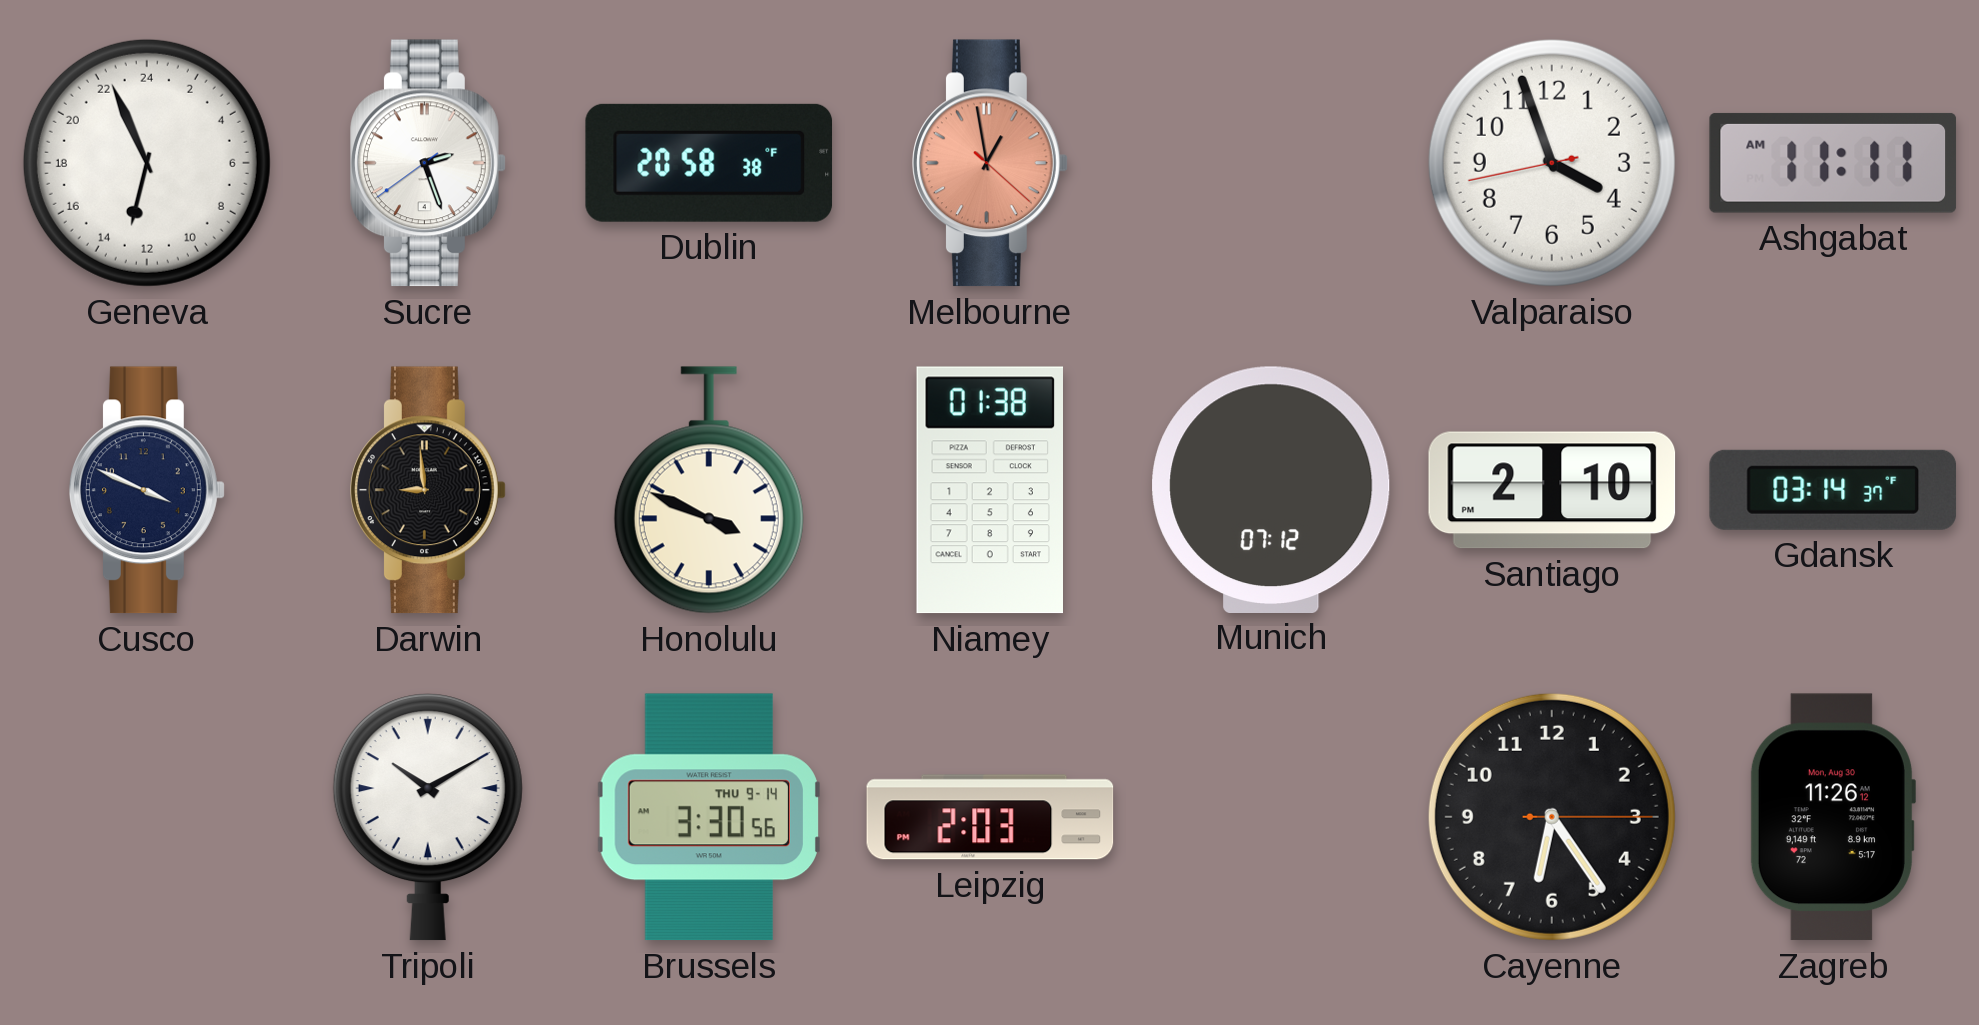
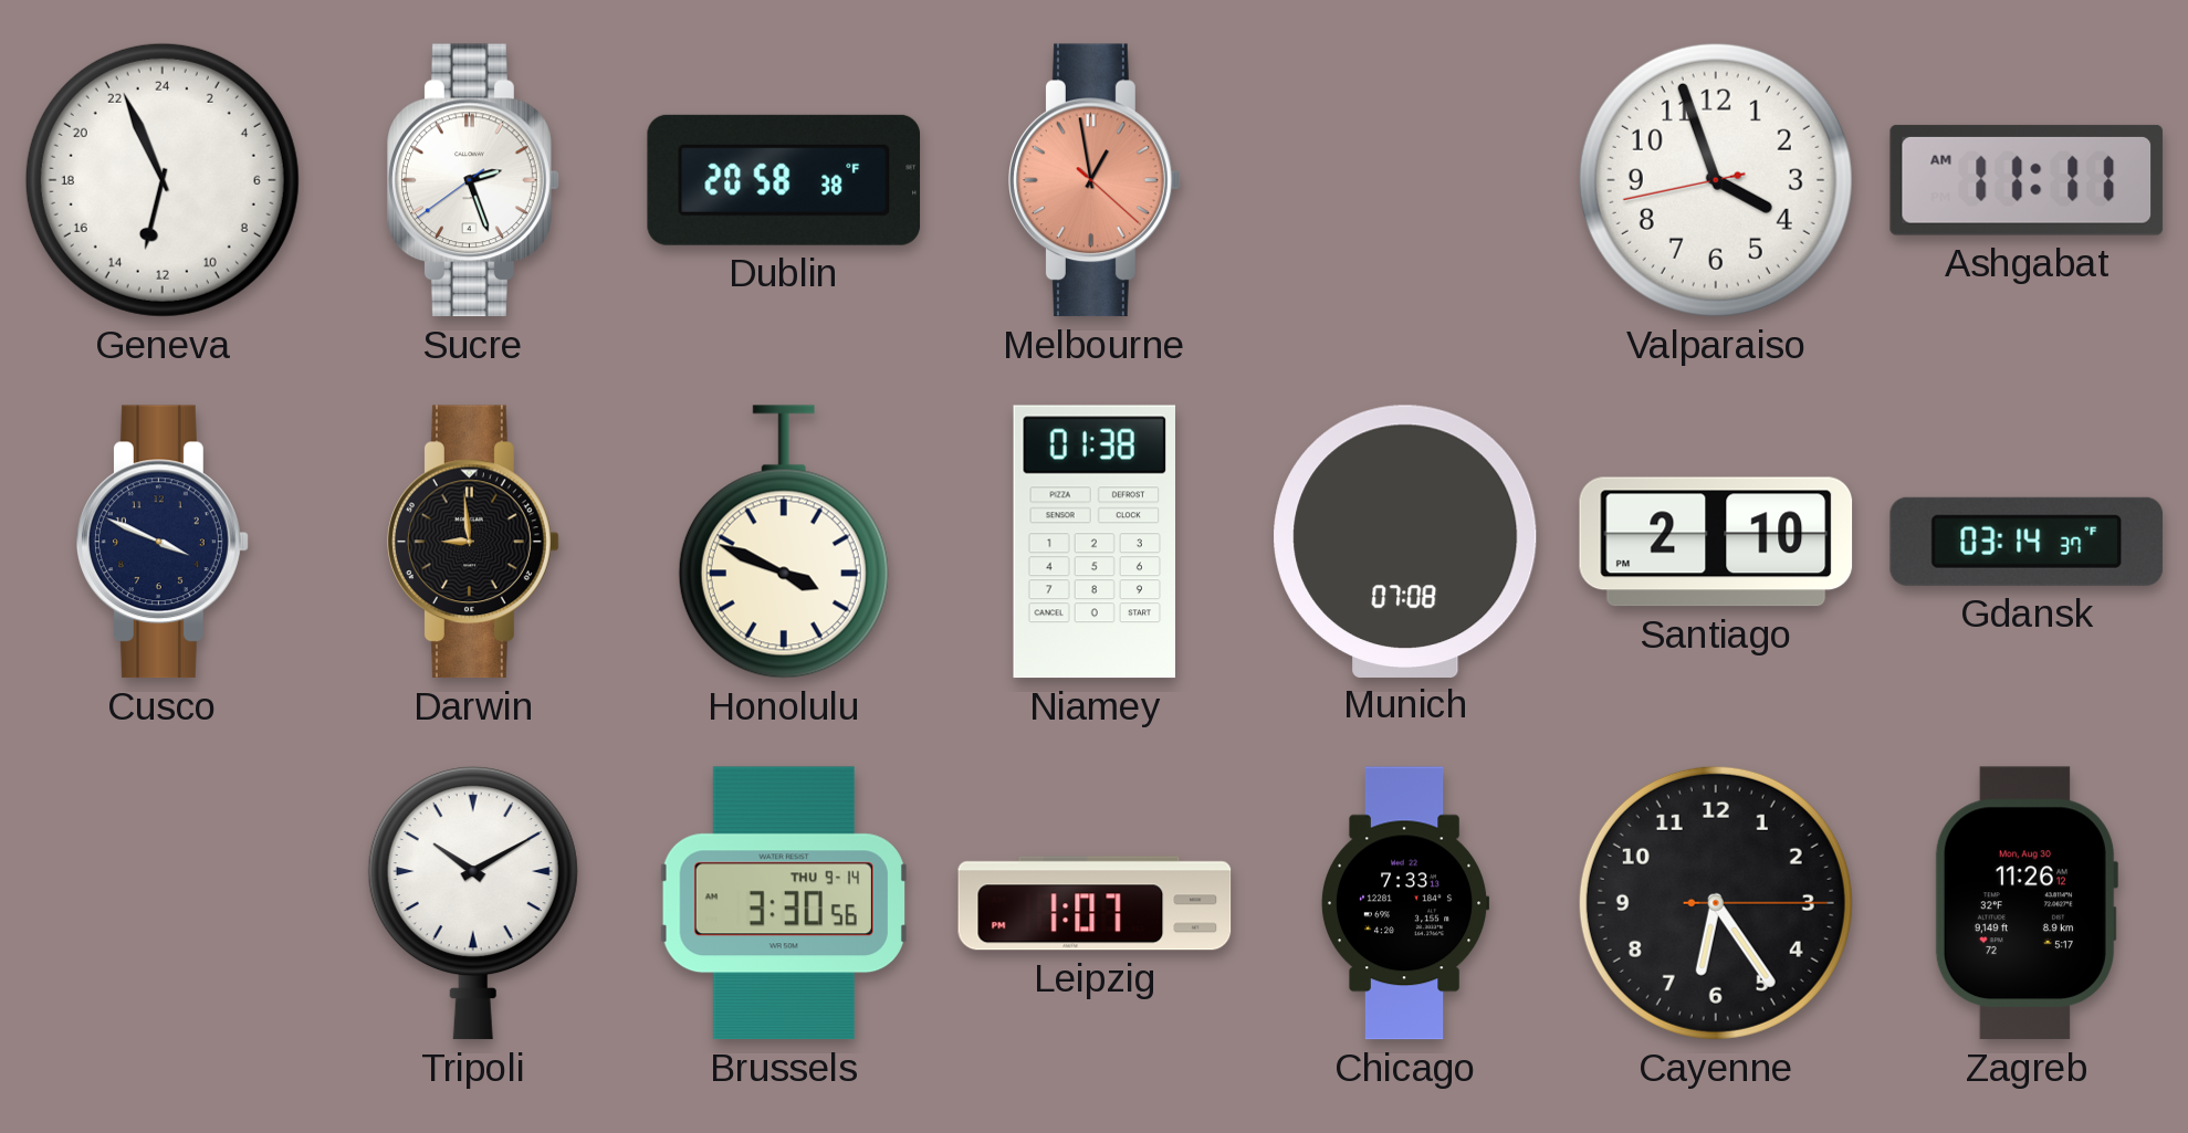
Munich: 07:12 -> 07:08 (1405, 541)
Leipzig: 2:03 -> 1:07 (1095, 903)
Chicago: none -> 7:33 (1405, 903)
